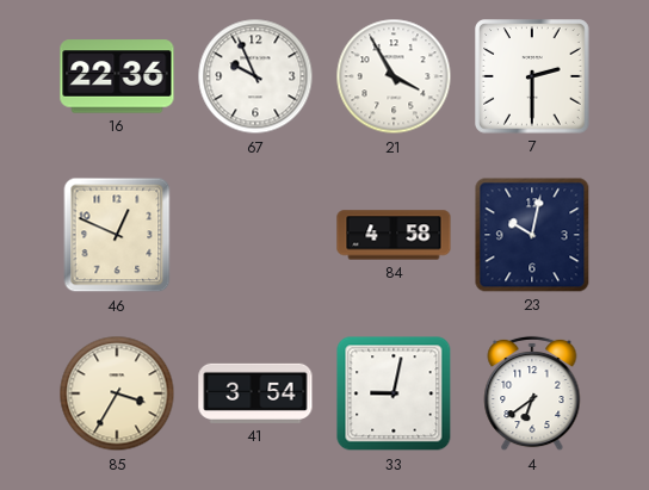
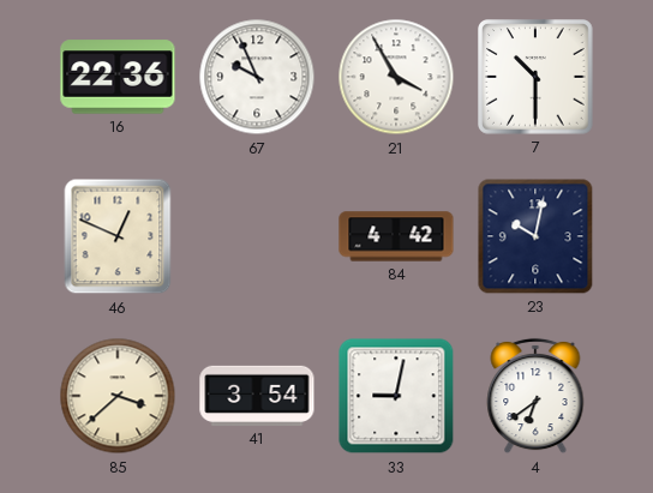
7: 2:30 -> 10:30 (535, 77)
84: 4:58 -> 4:42 (396, 236)
85: 3:35 -> 3:38 (118, 396)
